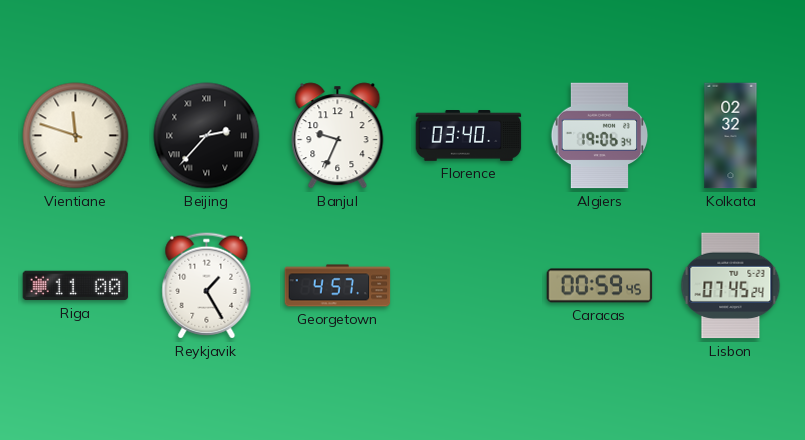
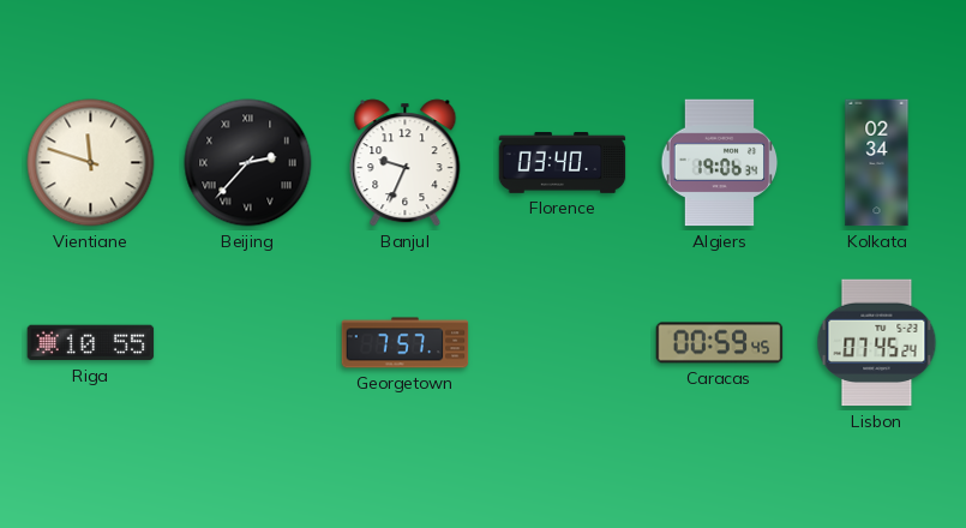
Kolkata: 02:32 -> 02:34 (877, 163)
Riga: 11:00 -> 10:55 (91, 343)
Reykjavik: 1:25 -> none (207, 286)
Georgetown: 4:57 -> 7:57 (406, 343)
